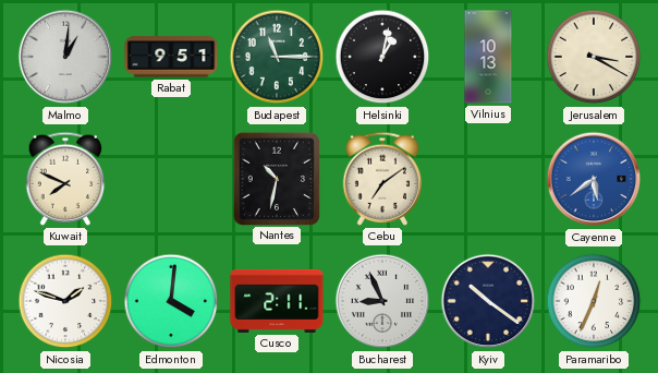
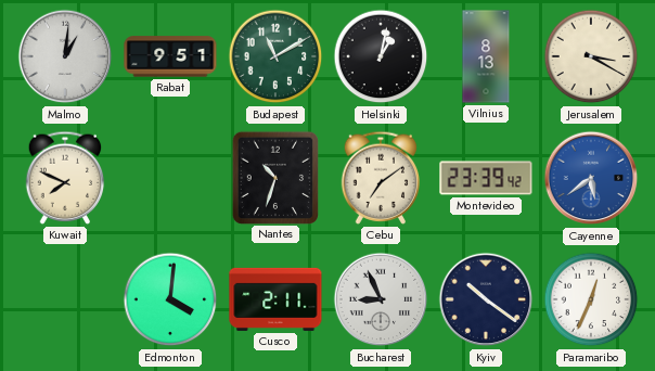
Budapest: 11:15 -> 11:10 (275, 56)
Vilnius: 10:13 -> 8:13 (486, 56)
Nantes: 10:32 -> 10:33 (274, 177)
Montevideo: none -> 23:39 (486, 178)
Nicosia: 1:48 -> none (65, 301)
